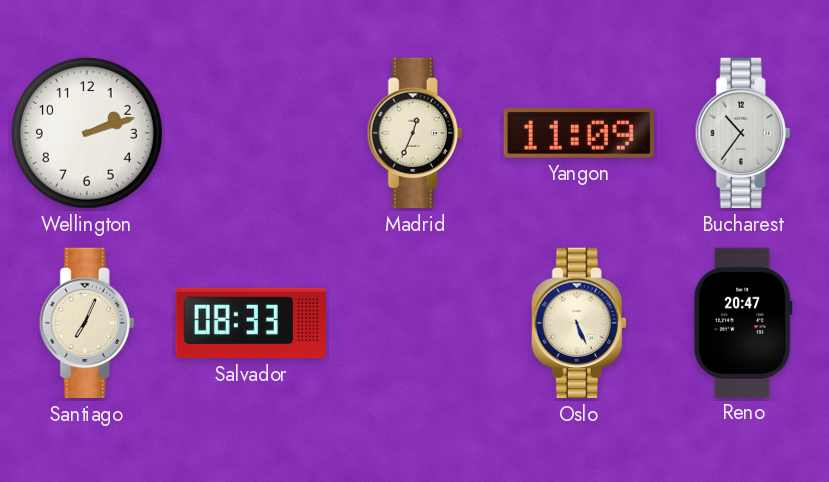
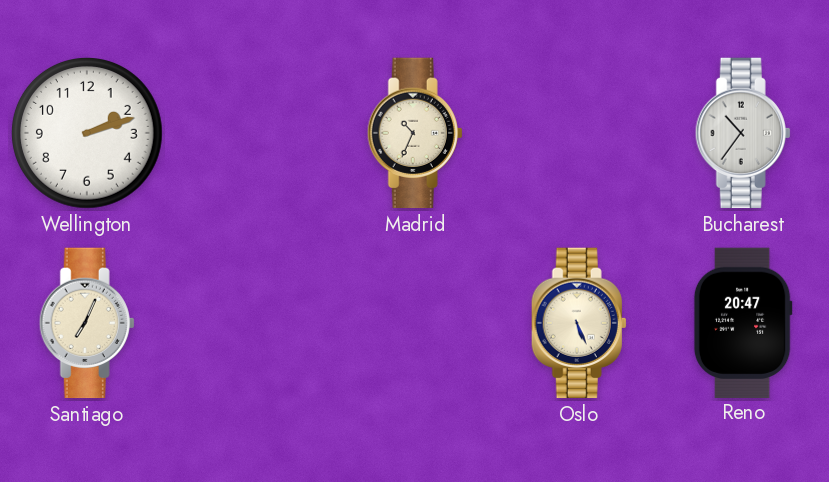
Madrid: 12:34 -> 10:34 (415, 133)
Yangon: 11:09 -> none (578, 134)
Salvador: 08:33 -> none (250, 323)
